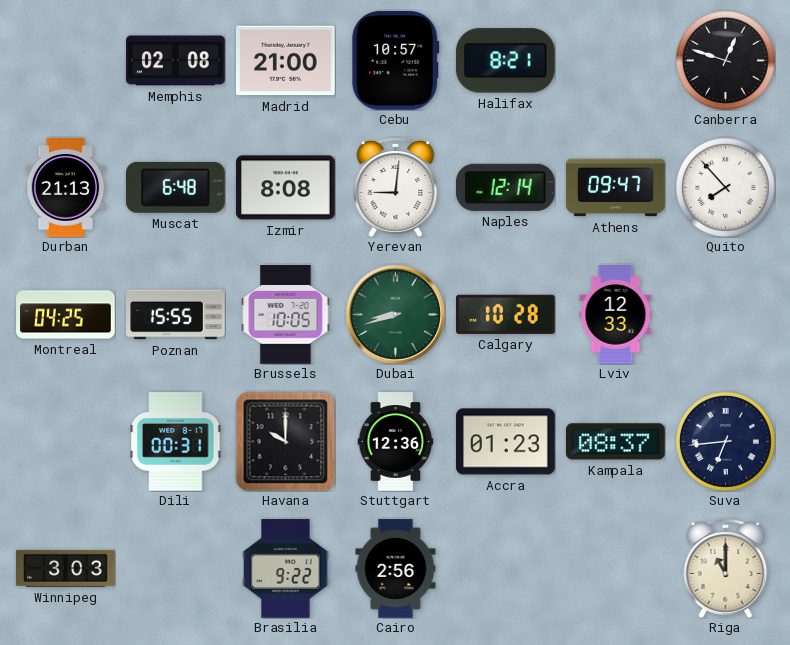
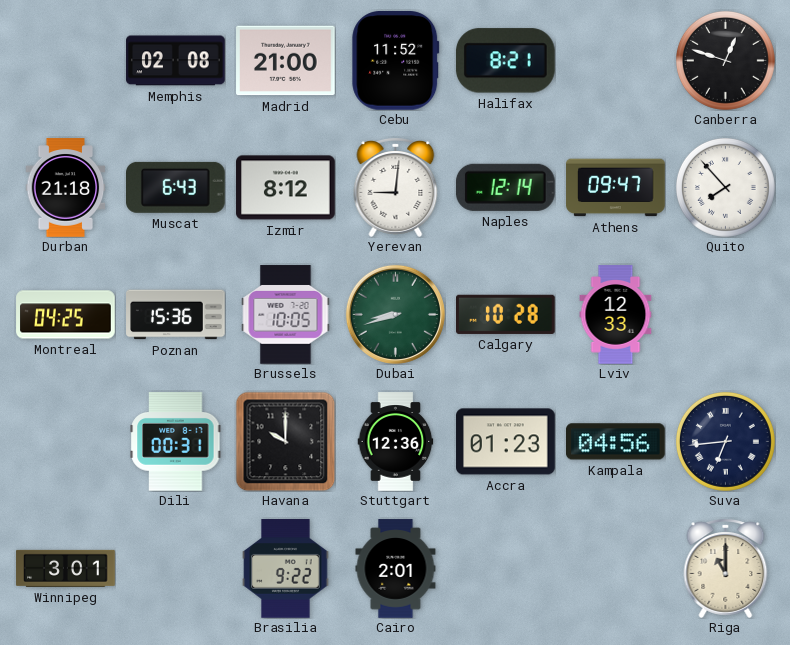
Cebu: 10:57 -> 11:52 (396, 61)
Durban: 21:13 -> 21:18 (66, 188)
Muscat: 6:48 -> 6:43 (176, 187)
Izmir: 8:08 -> 8:12 (286, 188)
Poznan: 15:55 -> 15:36 (176, 315)
Kampala: 08:37 -> 04:56 (616, 442)
Winnipeg: 3:03 -> 3:01 (66, 568)
Cairo: 2:56 -> 2:01 (396, 569)
